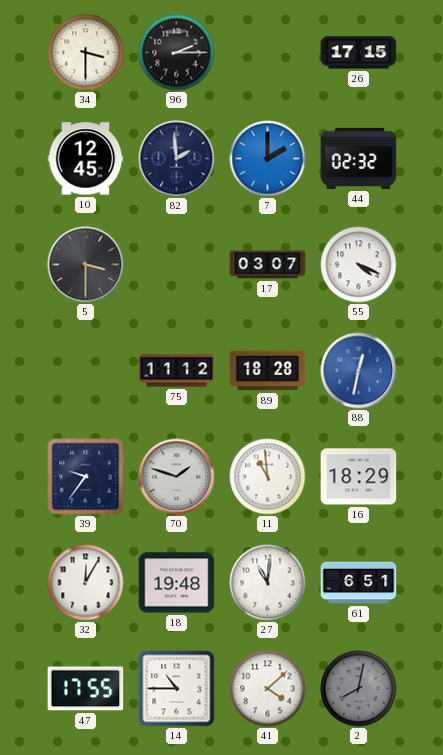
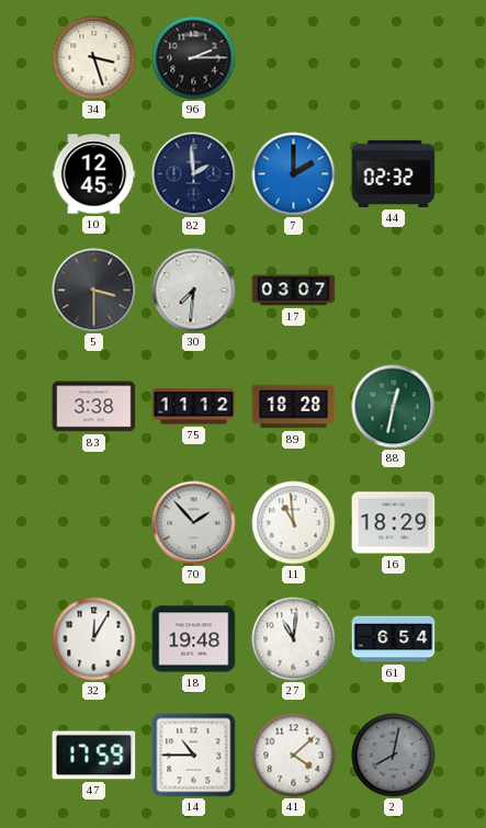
34: 3:30 -> 3:27 (94, 58)
26: 17:15 -> none (359, 53)
30: none -> 7:31 (194, 291)
55: 4:19 -> none (359, 265)
83: none -> 3:38 (94, 407)
88 dial: blue -> green (394, 407)
39: 9:36 -> none (86, 477)
70: 1:48 -> 1:53 (194, 523)
61: 6:51 -> 6:54 (394, 639)
47: 17:55 -> 17:59 (94, 756)
